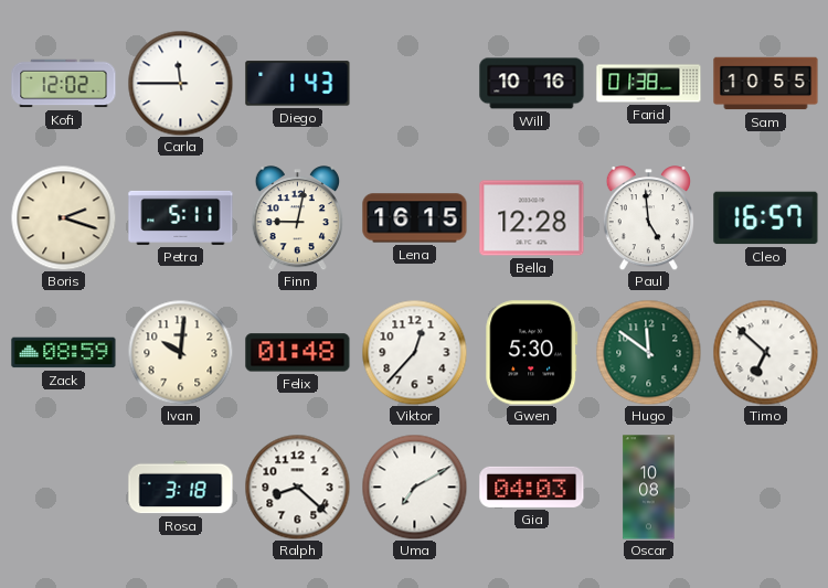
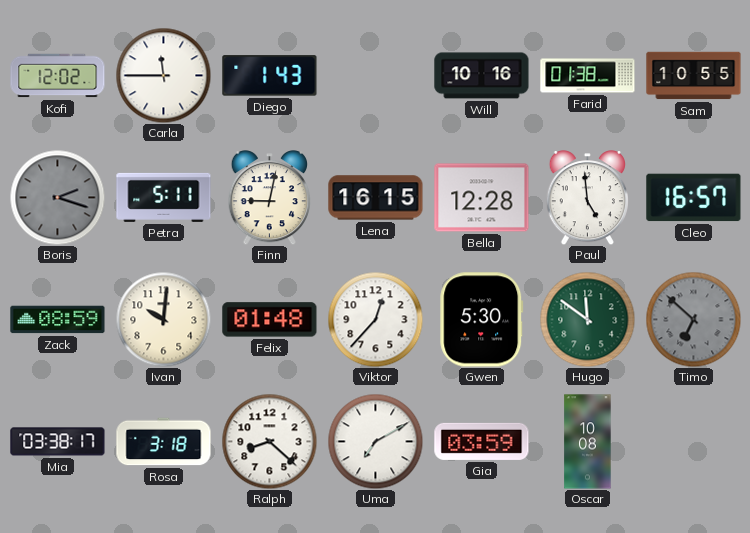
Boris dial: cream -> grey (57, 197)
Timo dial: white -> grey (693, 319)
Mia: none -> 03:38 (58, 442)
Gia: 04:03 -> 03:59 (482, 441)
